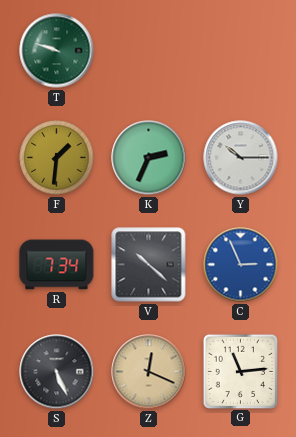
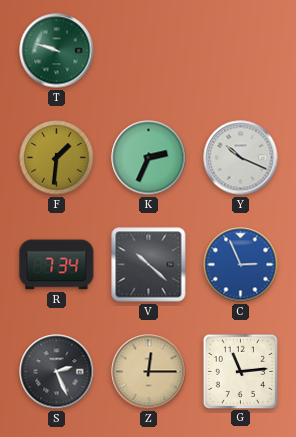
Y: 10:15 -> 10:19 (241, 158)
S: 5:26 -> 2:26 (57, 372)
Z: 12:19 -> 12:15 (149, 372)
